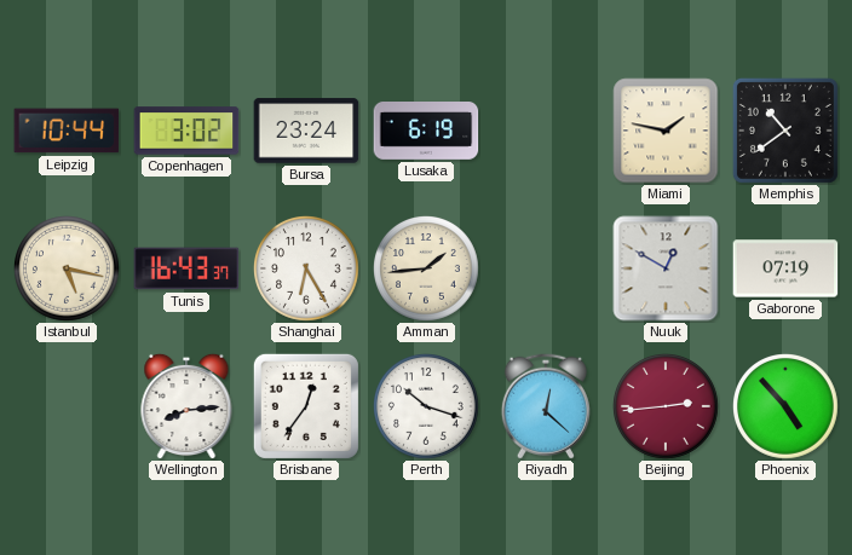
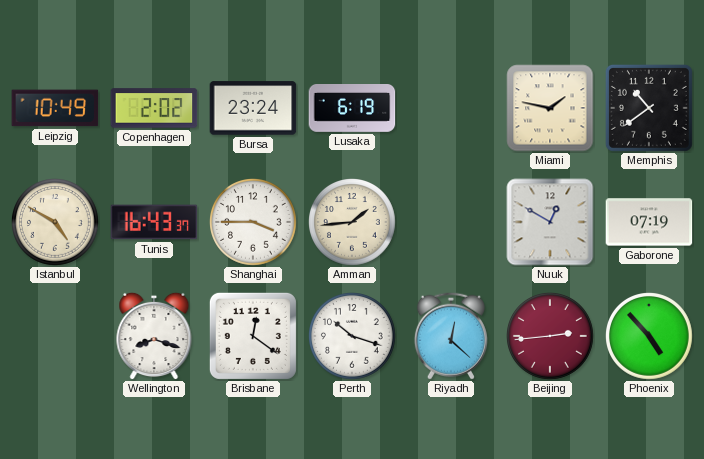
Leipzig: 10:44 -> 10:49 (55, 108)
Copenhagen: 3:02 -> 2:02 (154, 108)
Istanbul: 5:17 -> 4:50 (56, 223)
Shanghai: 6:25 -> 3:45 (254, 223)
Wellington: 8:14 -> 8:18 (154, 336)
Brisbane: 12:36 -> 12:21 (253, 336)
